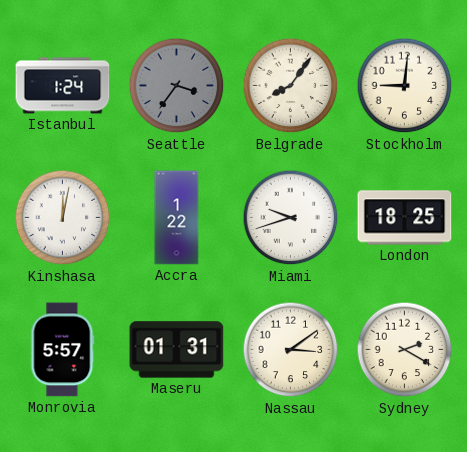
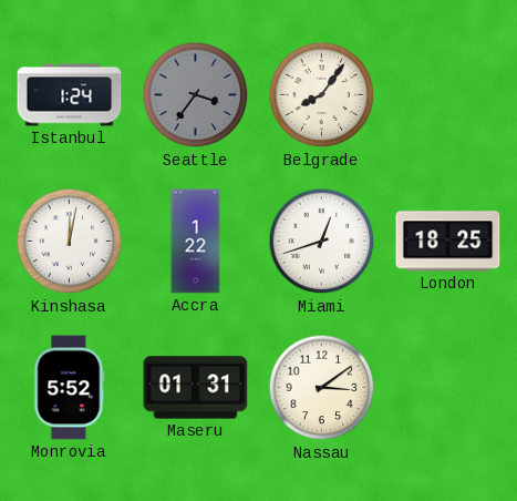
Stockholm: 9:01 -> none (405, 86)
Miami: 9:42 -> 12:42 (322, 242)
Monrovia: 5:57 -> 5:52 (70, 388)
Sydney: 2:20 -> none (405, 350)
